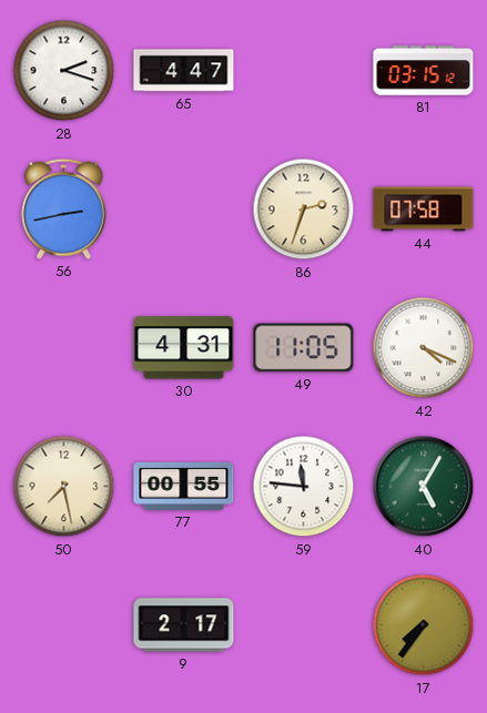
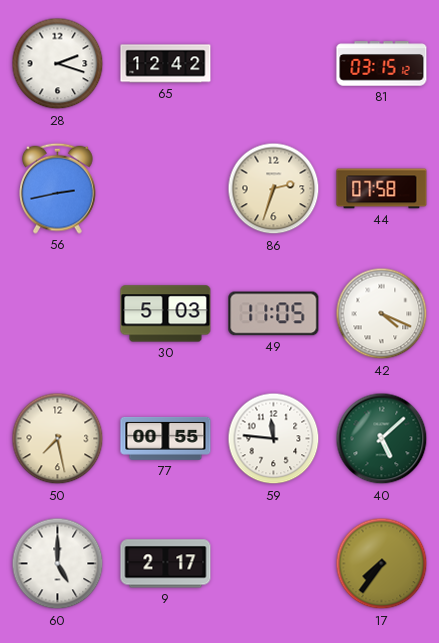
65: 4:47 -> 12:42 (166, 64)
30: 4:31 -> 5:03 (166, 314)
40: 5:05 -> 5:08 (382, 439)
60: none -> 5:00 (58, 564)
